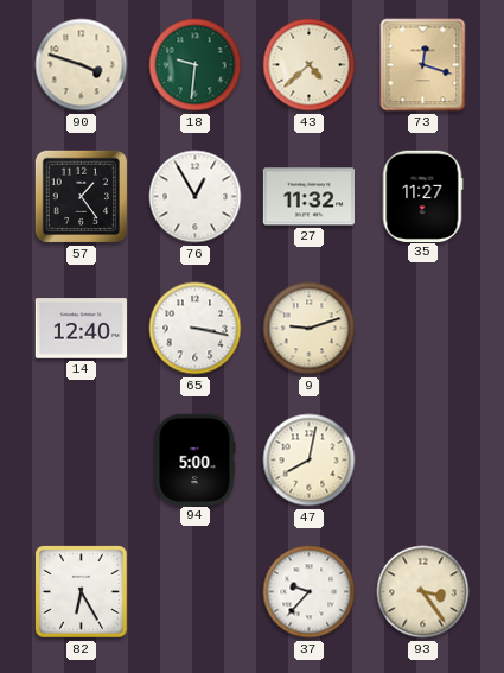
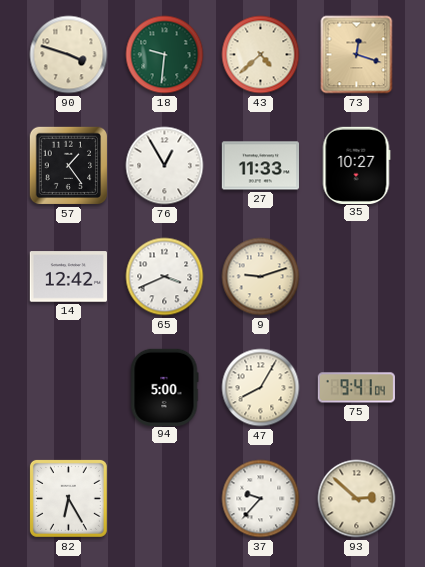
27: 11:32 -> 11:33 (260, 166)
35: 11:27 -> 10:27 (356, 165)
14: 12:40 -> 12:42 (68, 277)
65: 3:17 -> 3:41 (165, 277)
47: 8:02 -> 8:05 (261, 388)
75: none -> 9:41 (356, 388)
93: 3:24 -> 2:52 (357, 499)
